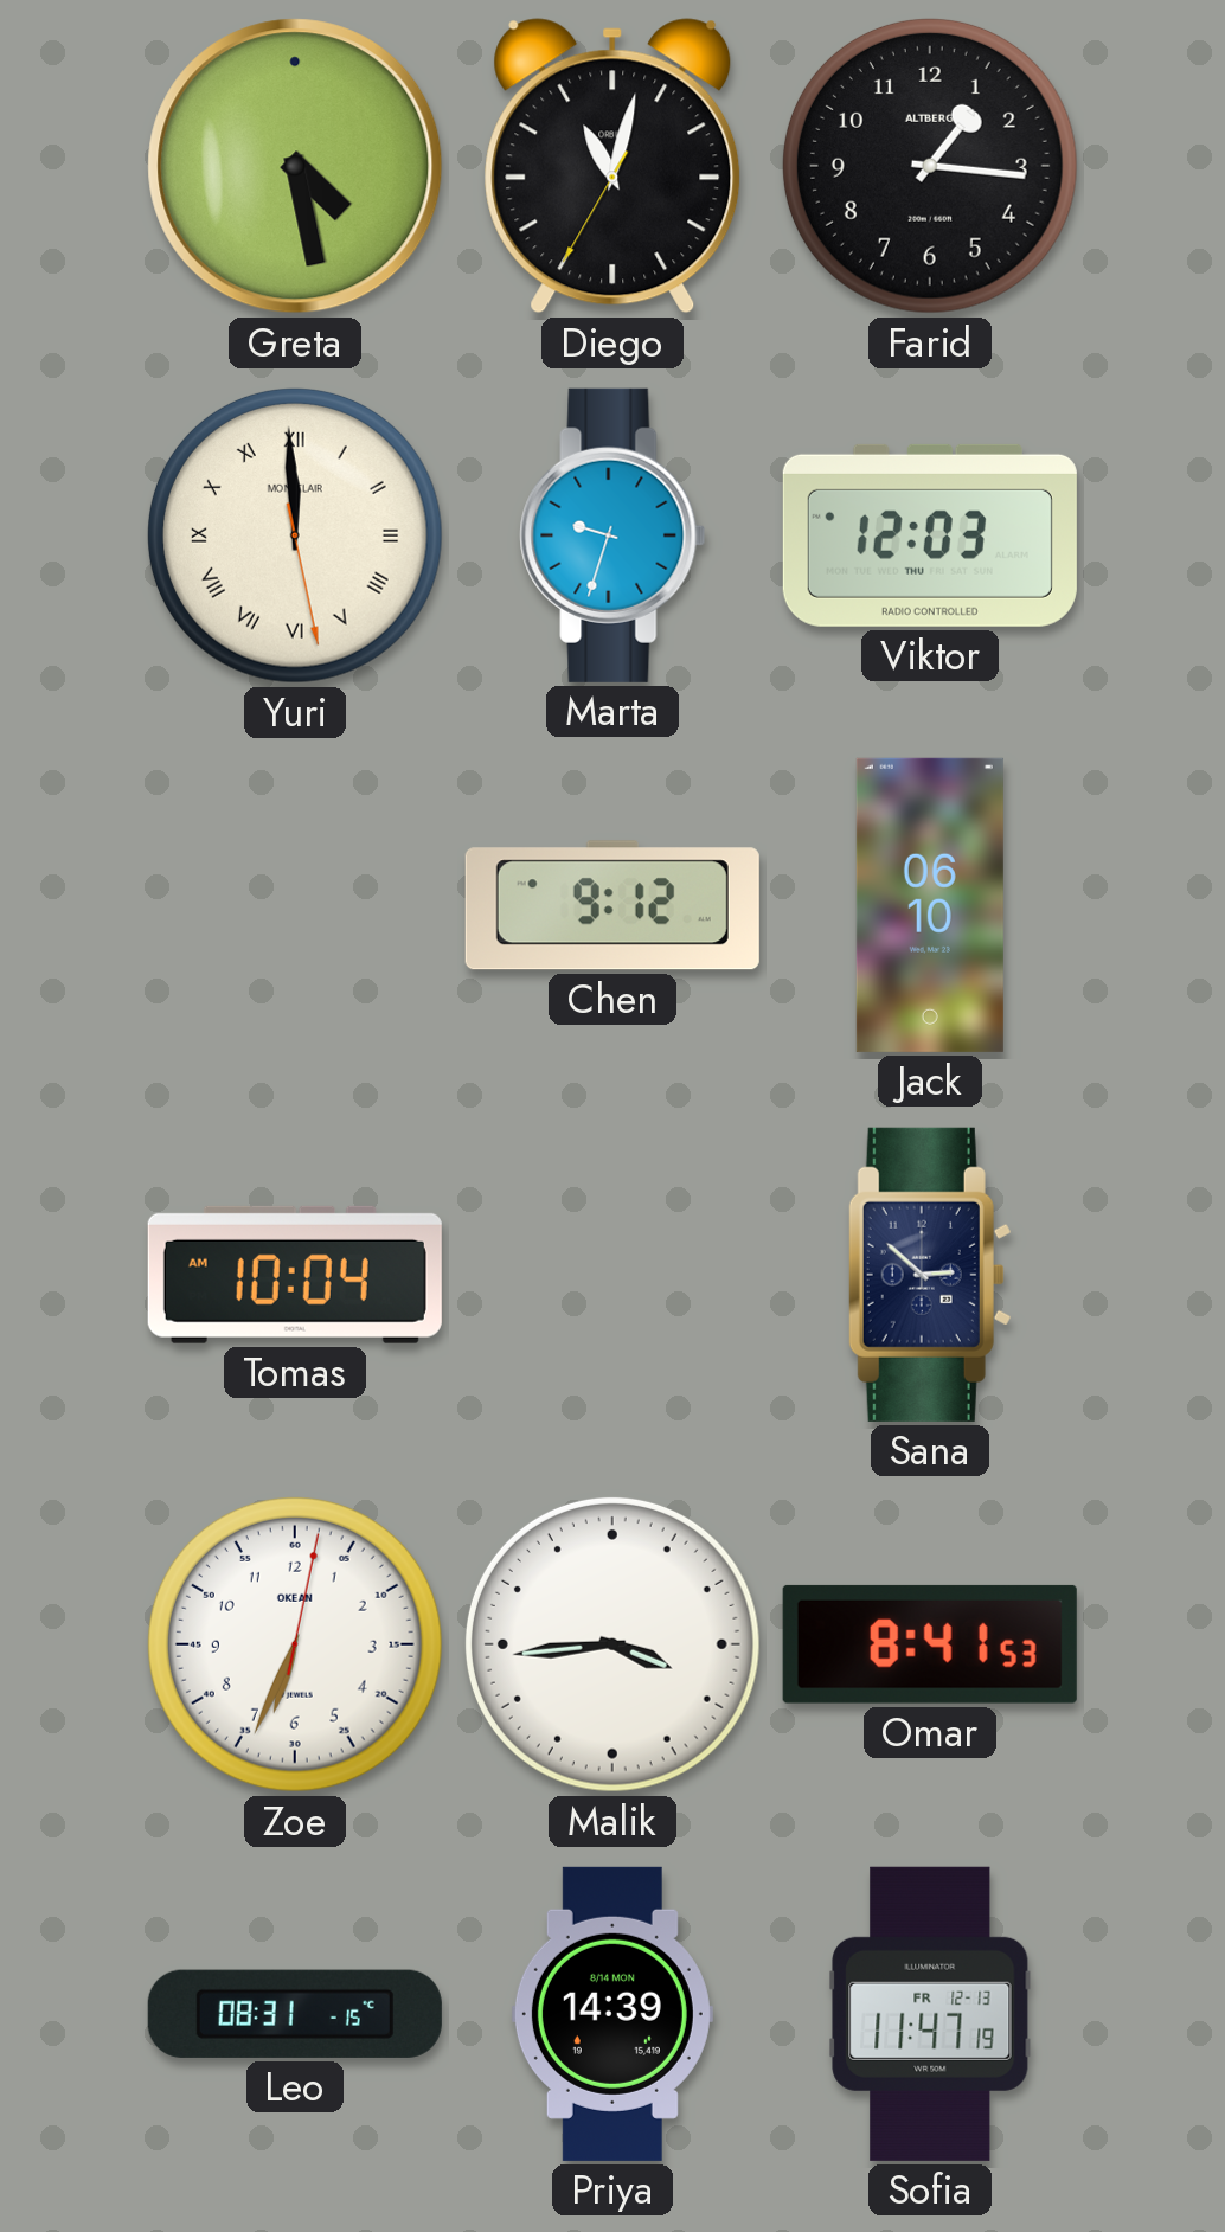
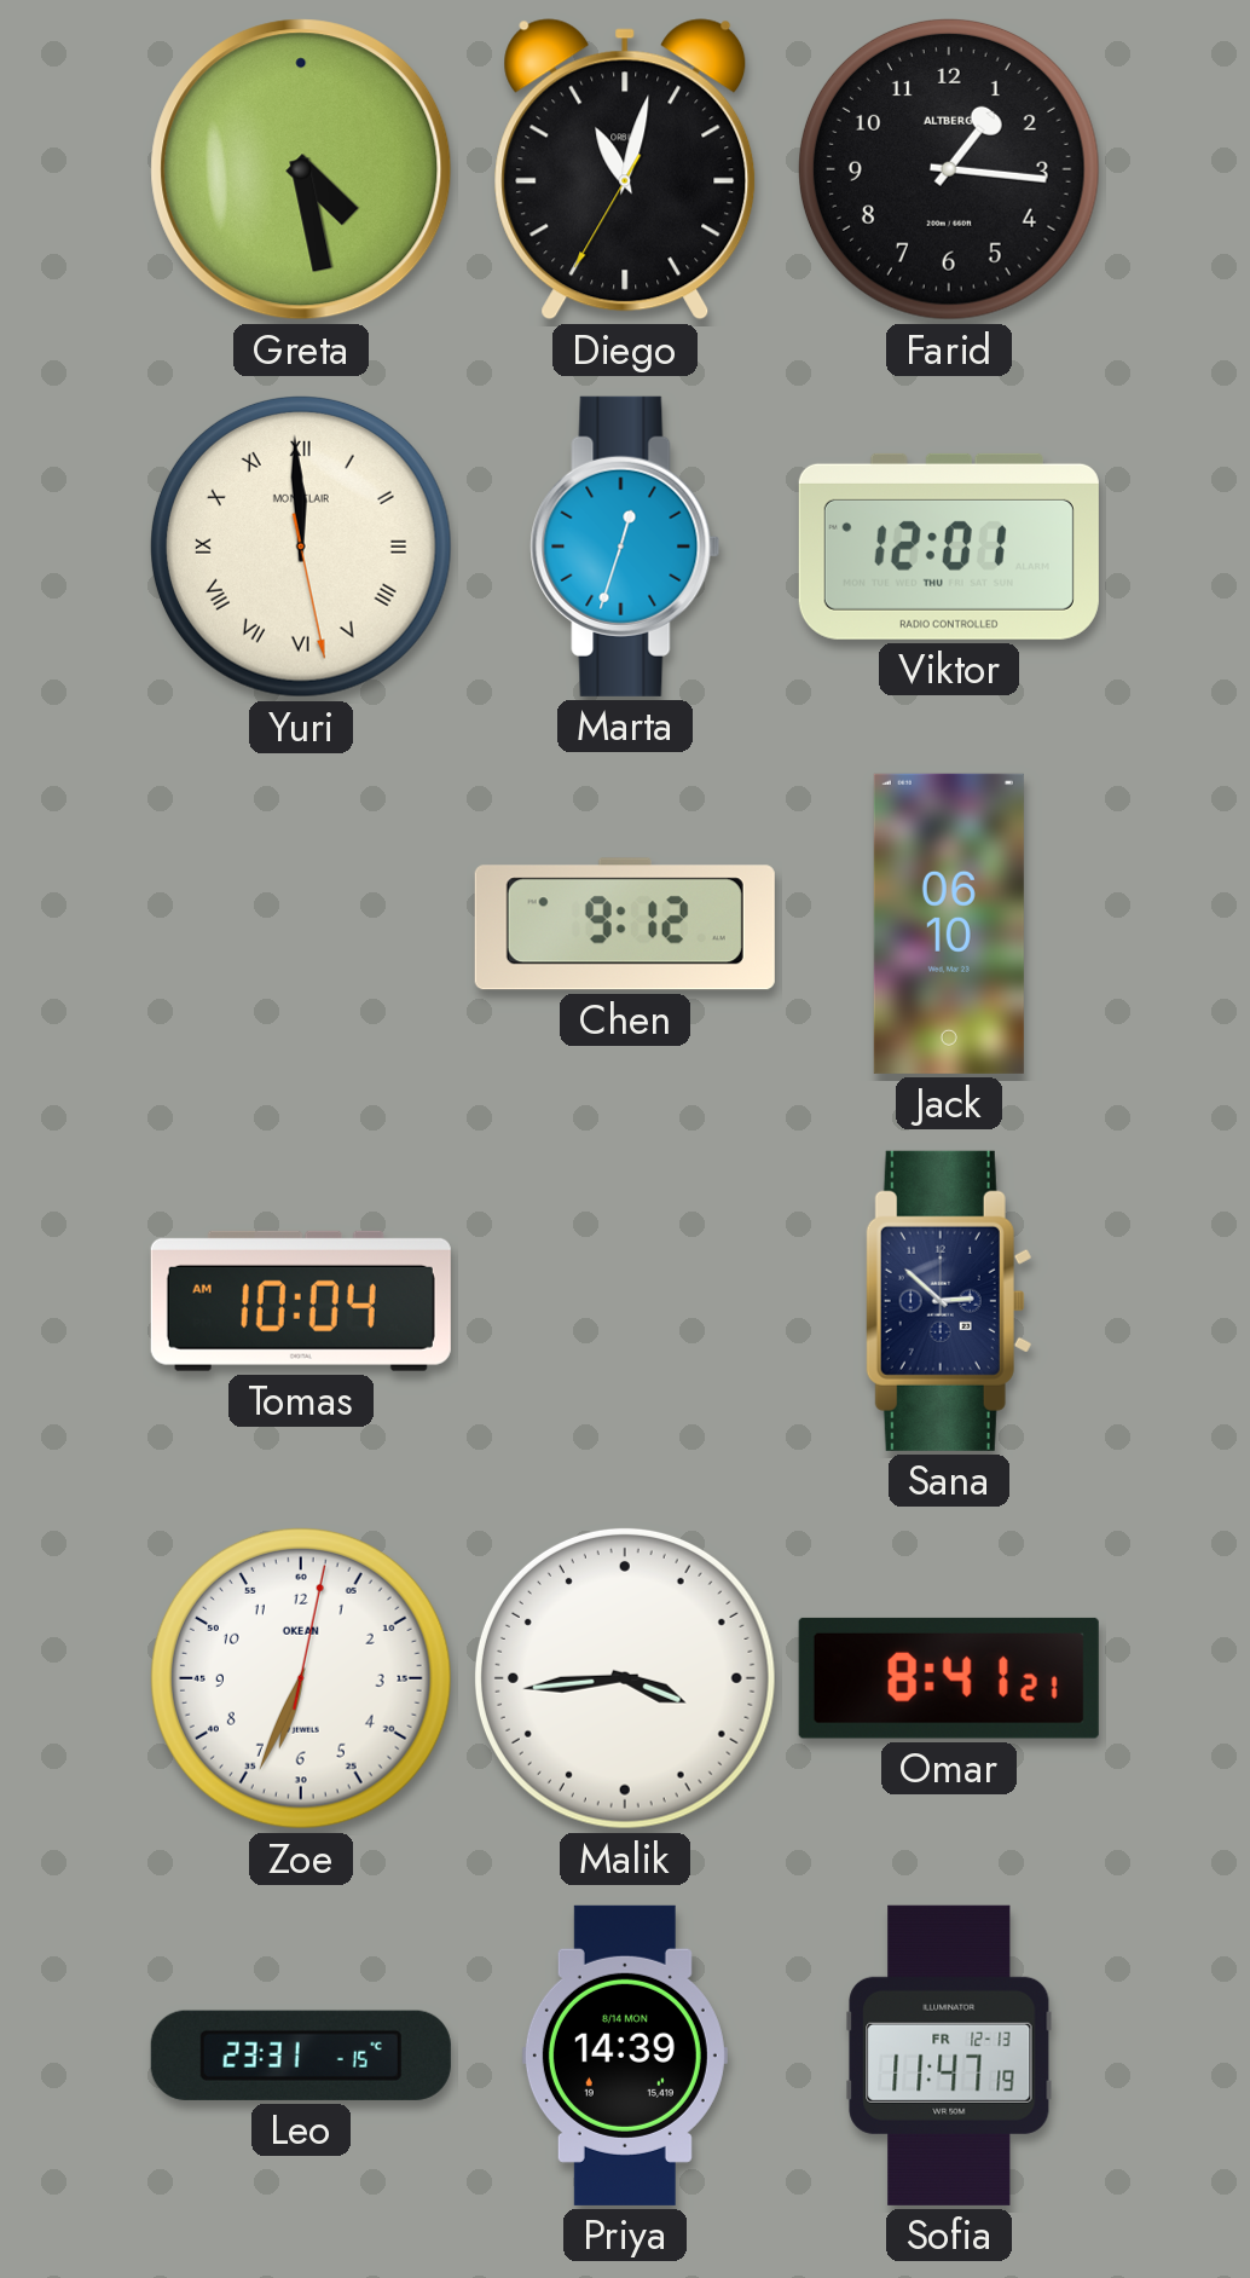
Marta: 9:33 -> 12:33 (625, 547)
Viktor: 12:03 -> 12:01 (949, 547)
Omar: 8:41:53 -> 8:41:21 (949, 1678)
Leo: 08:31 -> 23:31 (301, 2056)
